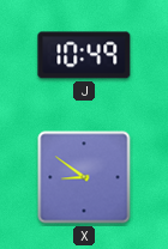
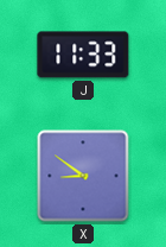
J: 10:49 -> 11:33 (83, 55)
